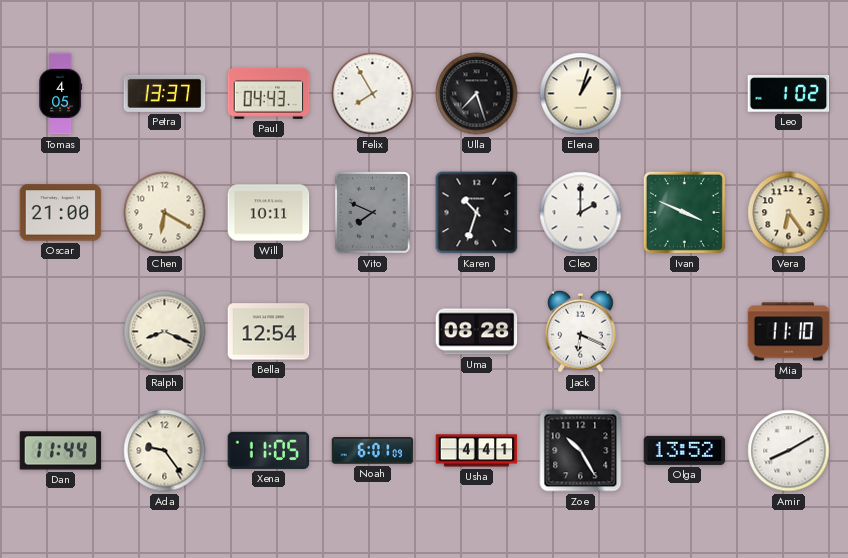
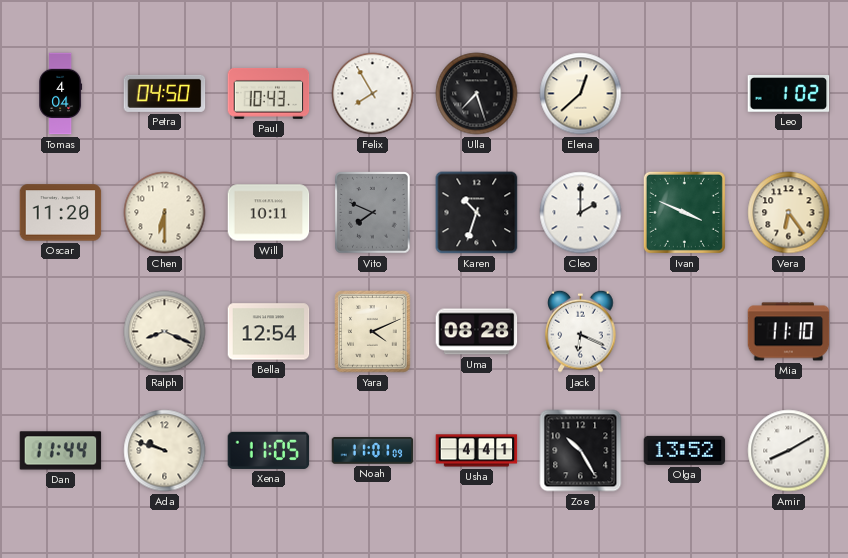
Tomas: 4:05 -> 4:04 (61, 94)
Petra: 13:37 -> 04:50 (165, 93)
Paul: 04:43 -> 10:43 (269, 94)
Elena: 1:03 -> 12:38 (581, 94)
Oscar: 21:00 -> 11:20 (61, 213)
Chen: 6:20 -> 6:30 (165, 213)
Yara: none -> 4:11 (373, 332)
Ada: 9:24 -> 9:48 (165, 451)
Noah: 6:01 -> 11:01 (373, 451)
